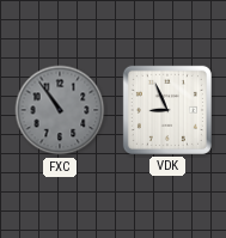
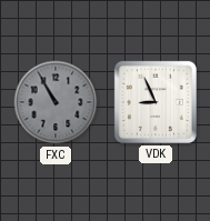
FXC: 10:54 -> 10:55 (56, 102)
